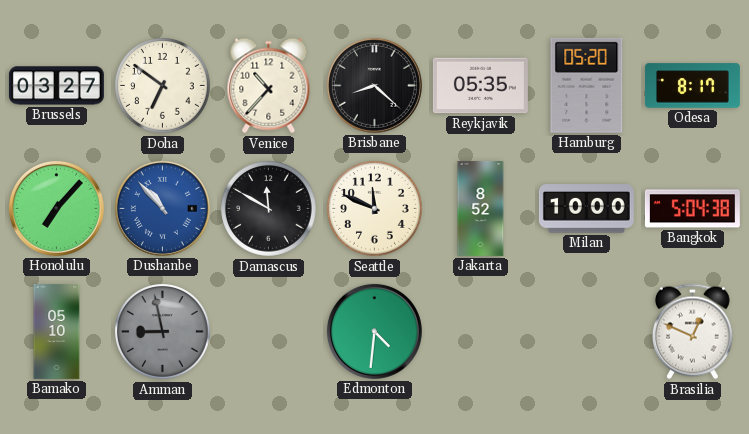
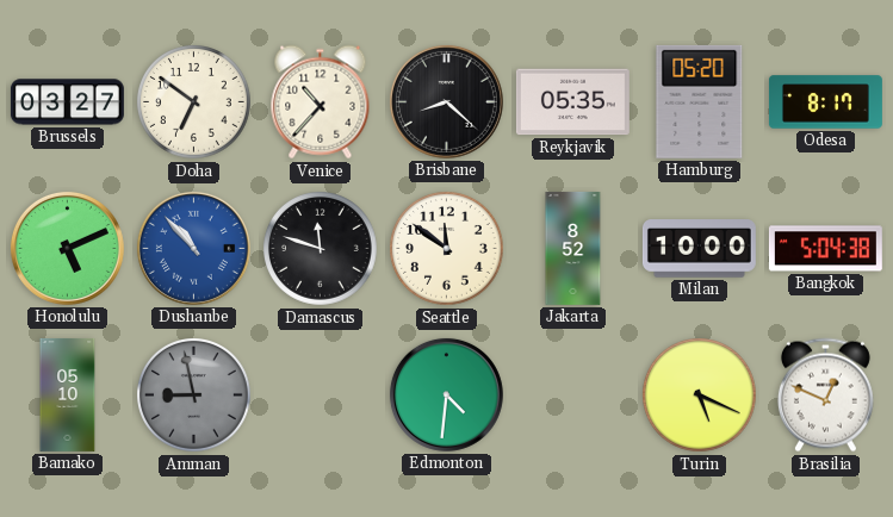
Honolulu: 7:07 -> 5:11 (67, 248)
Damascus: 11:50 -> 11:48 (321, 249)
Seattle: 11:49 -> 11:51 (447, 249)
Turin: none -> 5:19 (700, 395)
